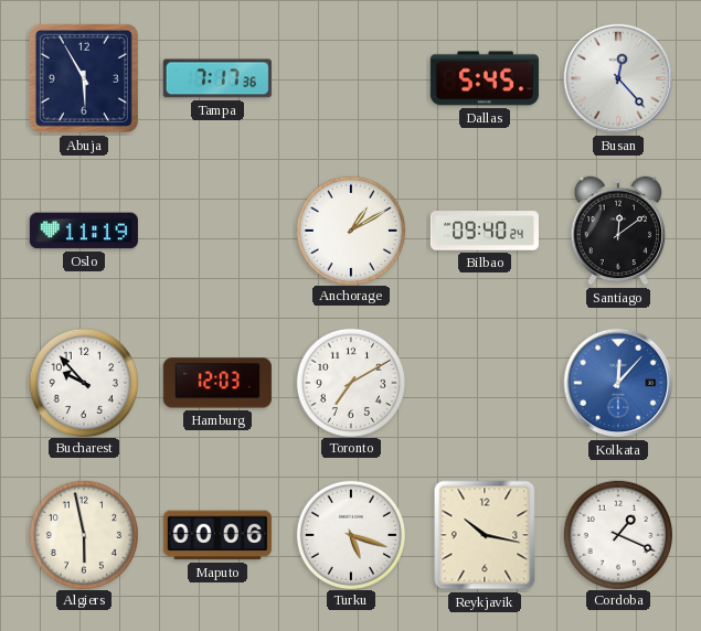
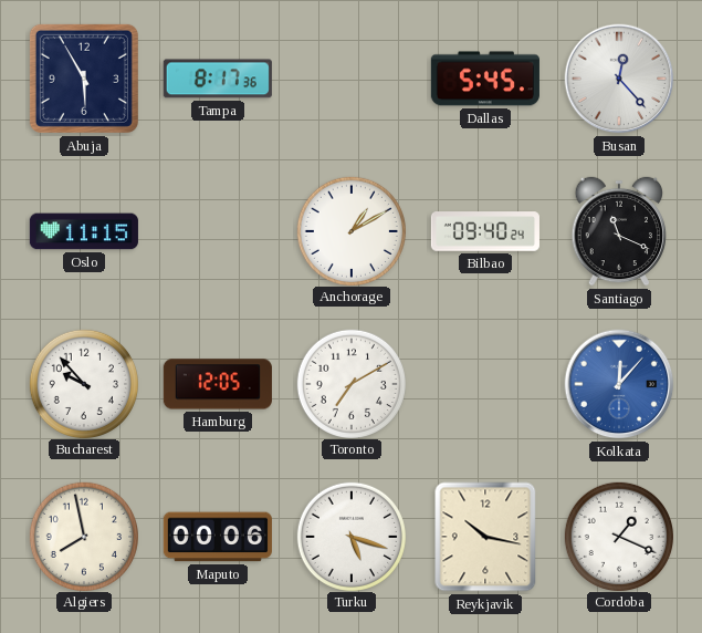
Tampa: 7:17 -> 8:17 (218, 79)
Oslo: 11:19 -> 11:15 (84, 231)
Santiago: 12:09 -> 11:19 (619, 231)
Hamburg: 12:03 -> 12:05 (218, 384)
Algiers: 5:58 -> 7:58 (83, 536)
